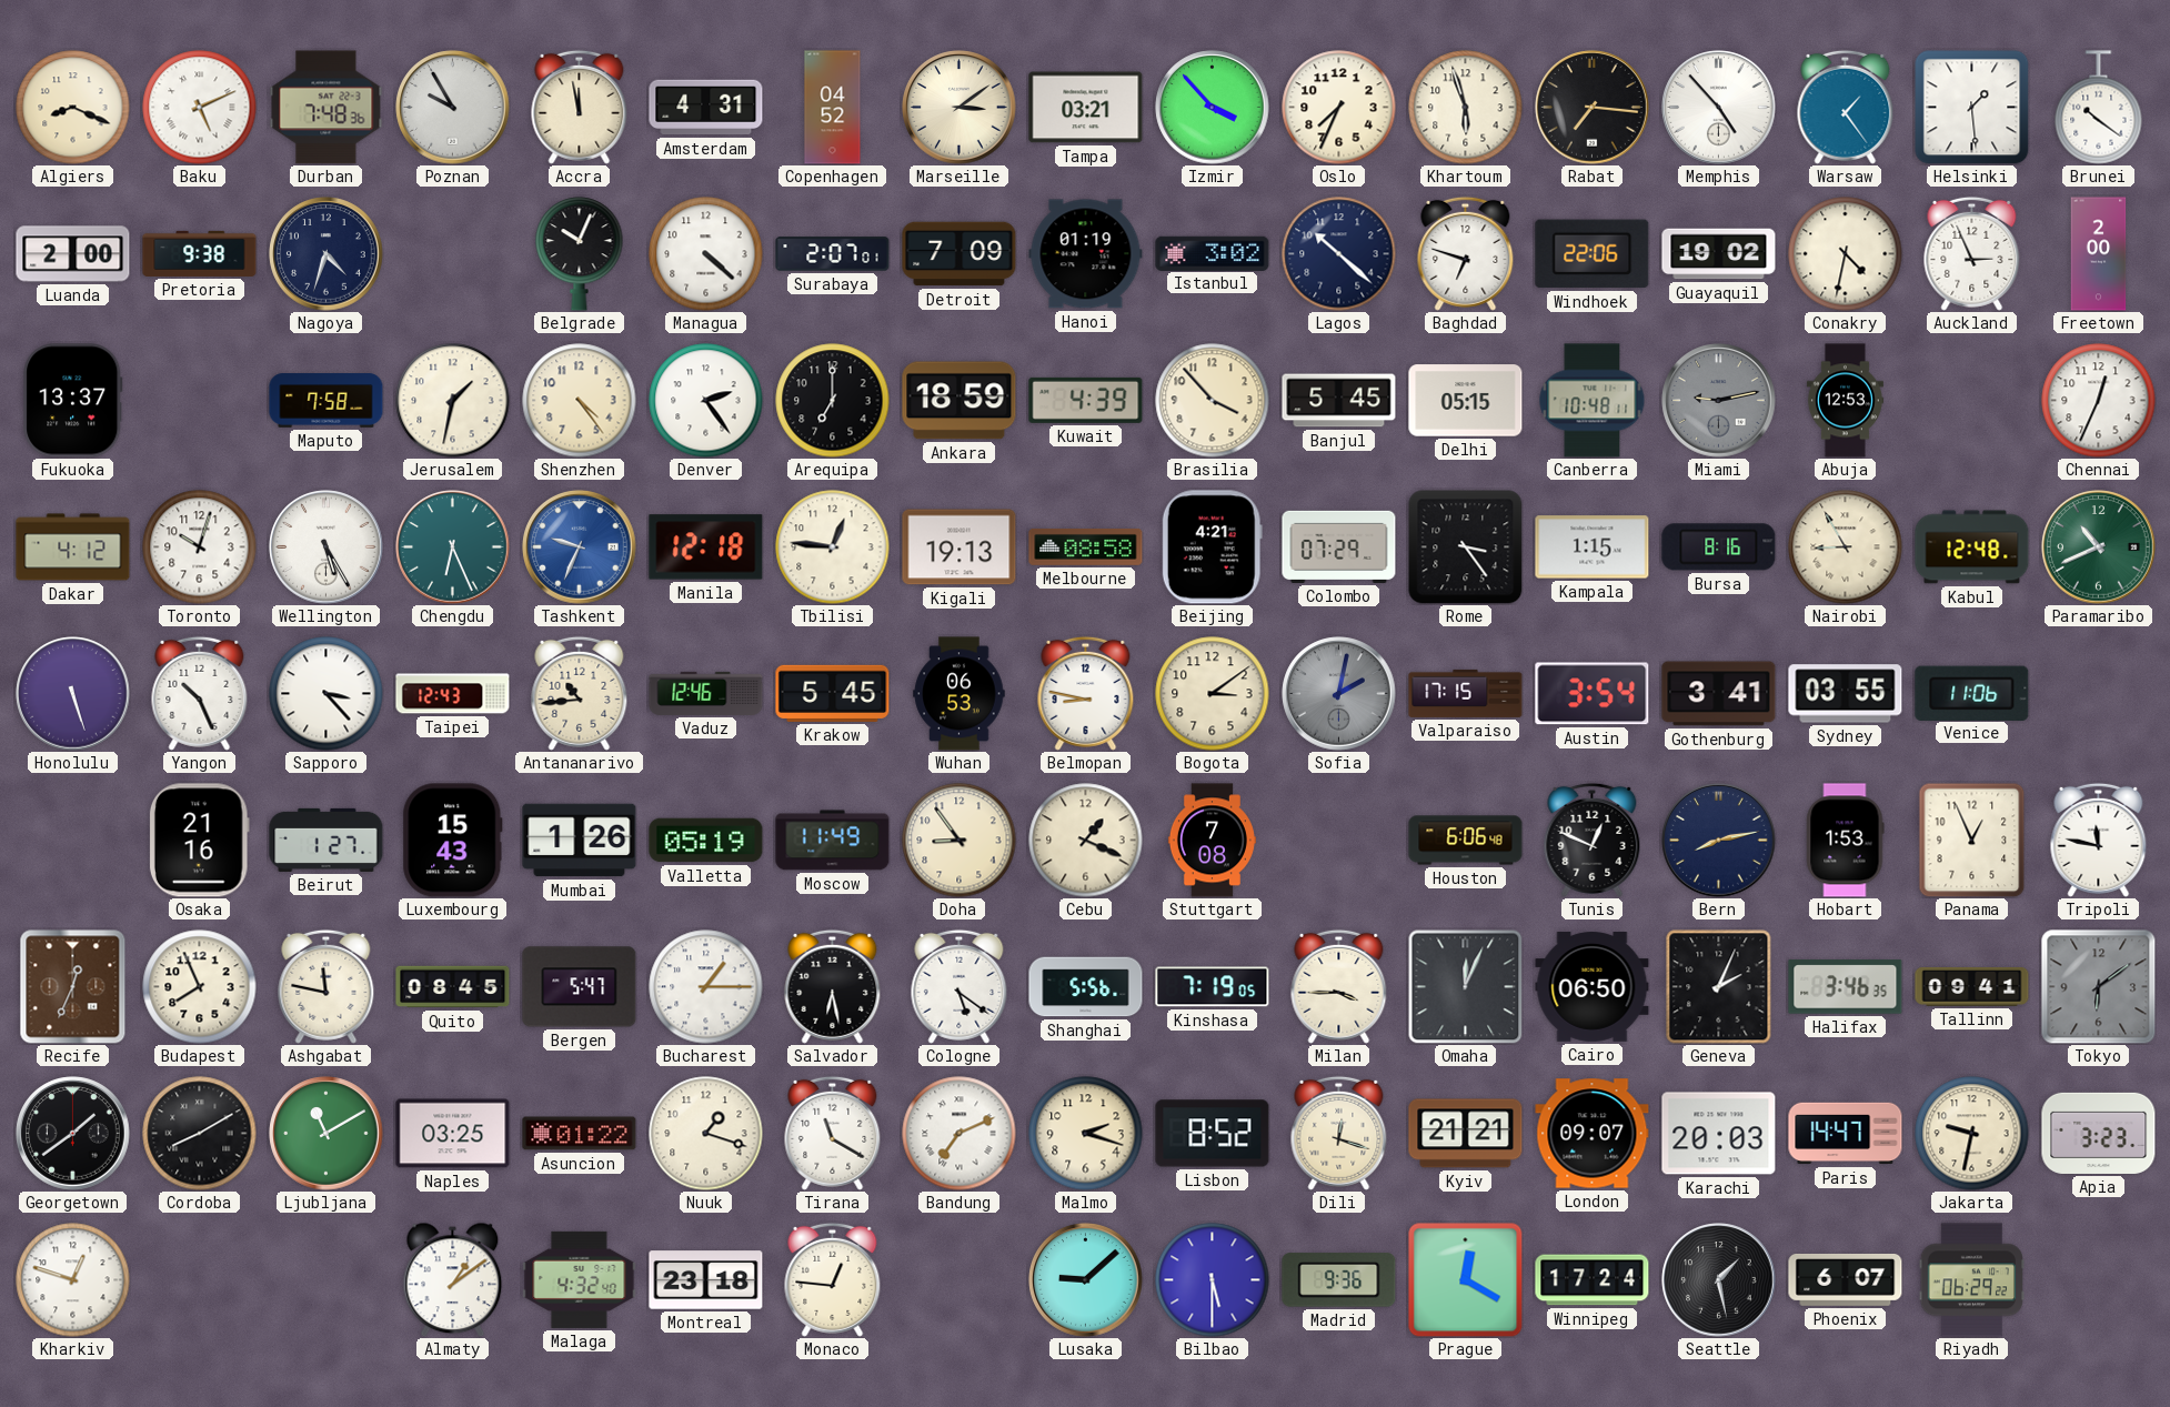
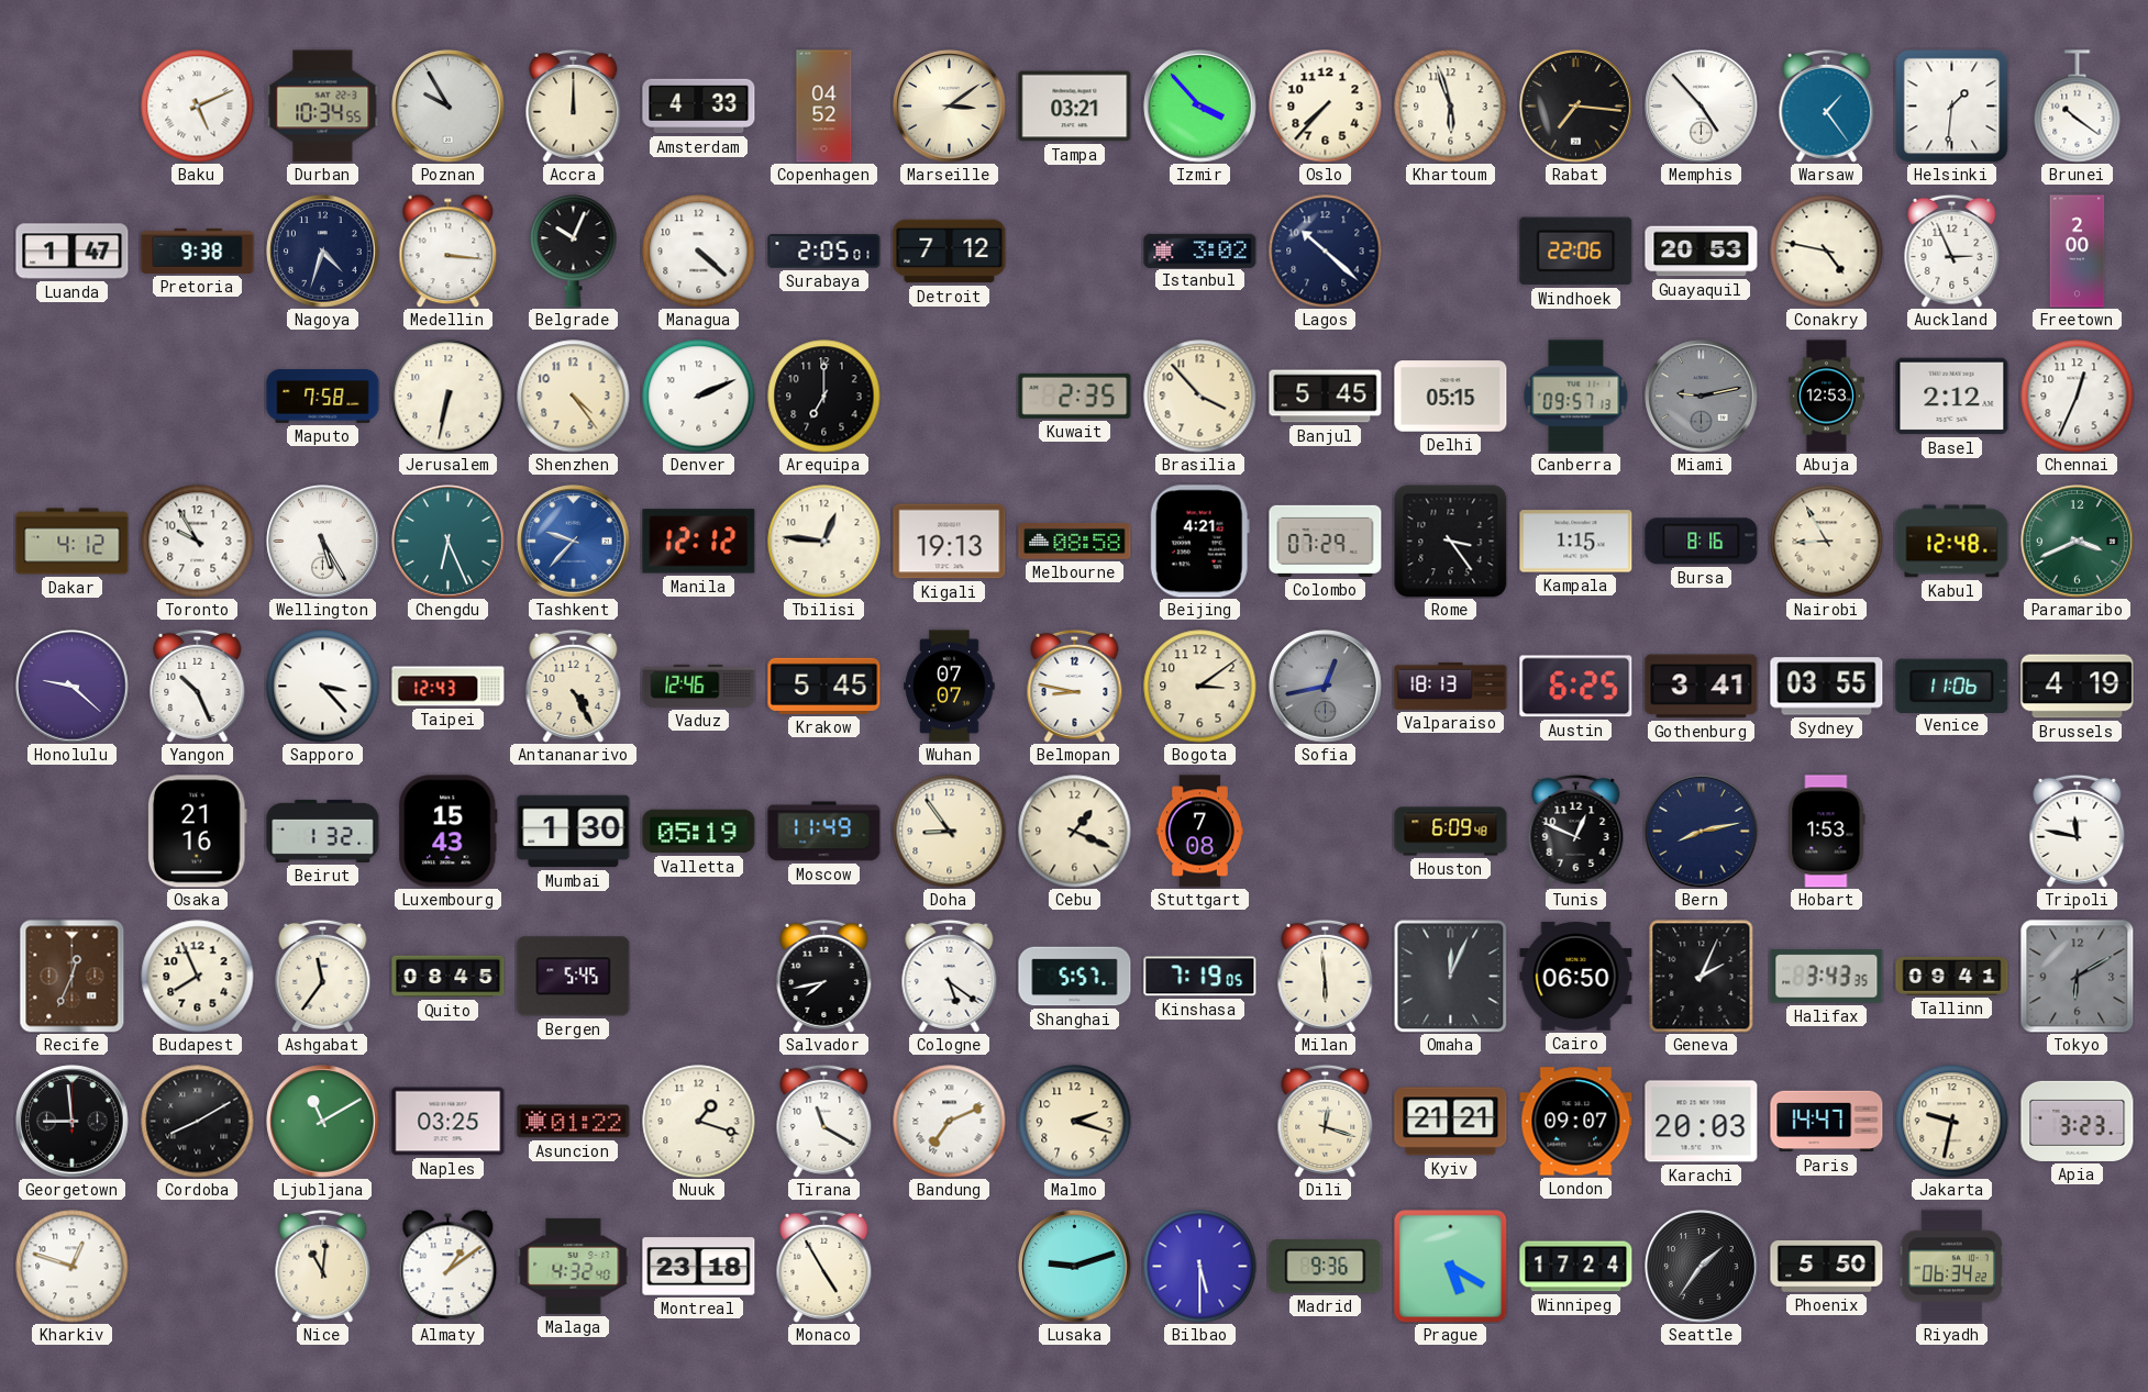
Algiers: 8:19 -> none (73, 108)
Durban: 7:48 -> 10:34 (323, 107)
Accra: 11:58 -> 12:00 (574, 105)
Amsterdam: 4:31 -> 4:33 (699, 107)
Oslo: 7:34 -> 7:37 (1326, 107)
Helsinki: 1:29 -> 1:31 (1951, 105)
Luanda: 2:00 -> 1:47 (73, 252)
Medellin: none -> 3:16 (449, 250)
Surabaya: 2:07 -> 2:05 (824, 252)
Detroit: 7:09 -> 7:12 (950, 252)
Hanoi: 01:19 -> none (1086, 254)
Baghdad: 6:48 -> none (1466, 253)
Guayaquil: 19:02 -> 20:53 (1702, 252)
Conakry: 4:32 -> 4:47 (1827, 252)
Fukuoka: 13:37 -> none (73, 401)
Jerusalem: 1:32 -> 6:32 (449, 397)
Denver: 2:24 -> 2:11 (699, 397)
Ankara: 18:59 -> none (960, 401)
Kuwait: 4:39 -> 2:35 (1075, 396)
Canberra: 10:48 -> 09:57 (1576, 397)
Basel: none -> 2:12 (1952, 397)
Toronto: 10:03 -> 9:55 (198, 542)
Tashkent: 9:34 -> 9:37 (574, 542)
Manila: 12:18 -> 12:12 (699, 542)
Paramaribo: 10:41 -> 3:41 (2078, 542)
Honolulu: 5:27 -> 9:22 (73, 687)
Antananarivo: 10:44 -> 4:25 (574, 686)
Wuhan: 06:53 -> 07:07 (950, 687)
Sofia: 2:02 -> 12:43 (1326, 687)
Valparaiso: 17:15 -> 18:13 (1451, 686)
Austin: 3:54 -> 6:25 (1576, 687)
Brussels: none -> 4:19 (2078, 687)
Beirut: 1:27 -> 1:32 (323, 831)
Mumbai: 1:26 -> 1:30 (574, 832)
Houston: 6:06 -> 6:09 (1451, 832)
Panama: 12:56 -> none (1972, 840)
Ashgabat: 11:47 -> 11:36 (323, 976)
Bergen: 5:47 -> 5:45 (574, 977)
Bucharest: 1:15 -> none (706, 987)
Salvador: 6:28 -> 7:43 (824, 976)
Shanghai: 5:56 -> 5:57 (1075, 977)
Milan: 3:45 -> 5:59 (1326, 976)
Halifax: 3:46 -> 3:43 (1827, 977)
Tokyo: 6:09 -> 6:10 (2078, 977)
Georgetown: 1:39 -> 8:59 (73, 1122)
Lisbon: 8:52 -> none (1213, 1134)
Nice: none -> 11:01 (323, 1266)
Monaco: 12:46 -> 4:55 (824, 1266)
Lusaka: 9:08 -> 9:12 (1075, 1267)
Prague: 12:20 -> 5:20 (1451, 1267)
Seattle: 1:28 -> 1:36 (1702, 1267)
Phoenix: 6:07 -> 5:50 (1827, 1266)
Riyadh: 06:29 -> 06:34 (1952, 1267)
